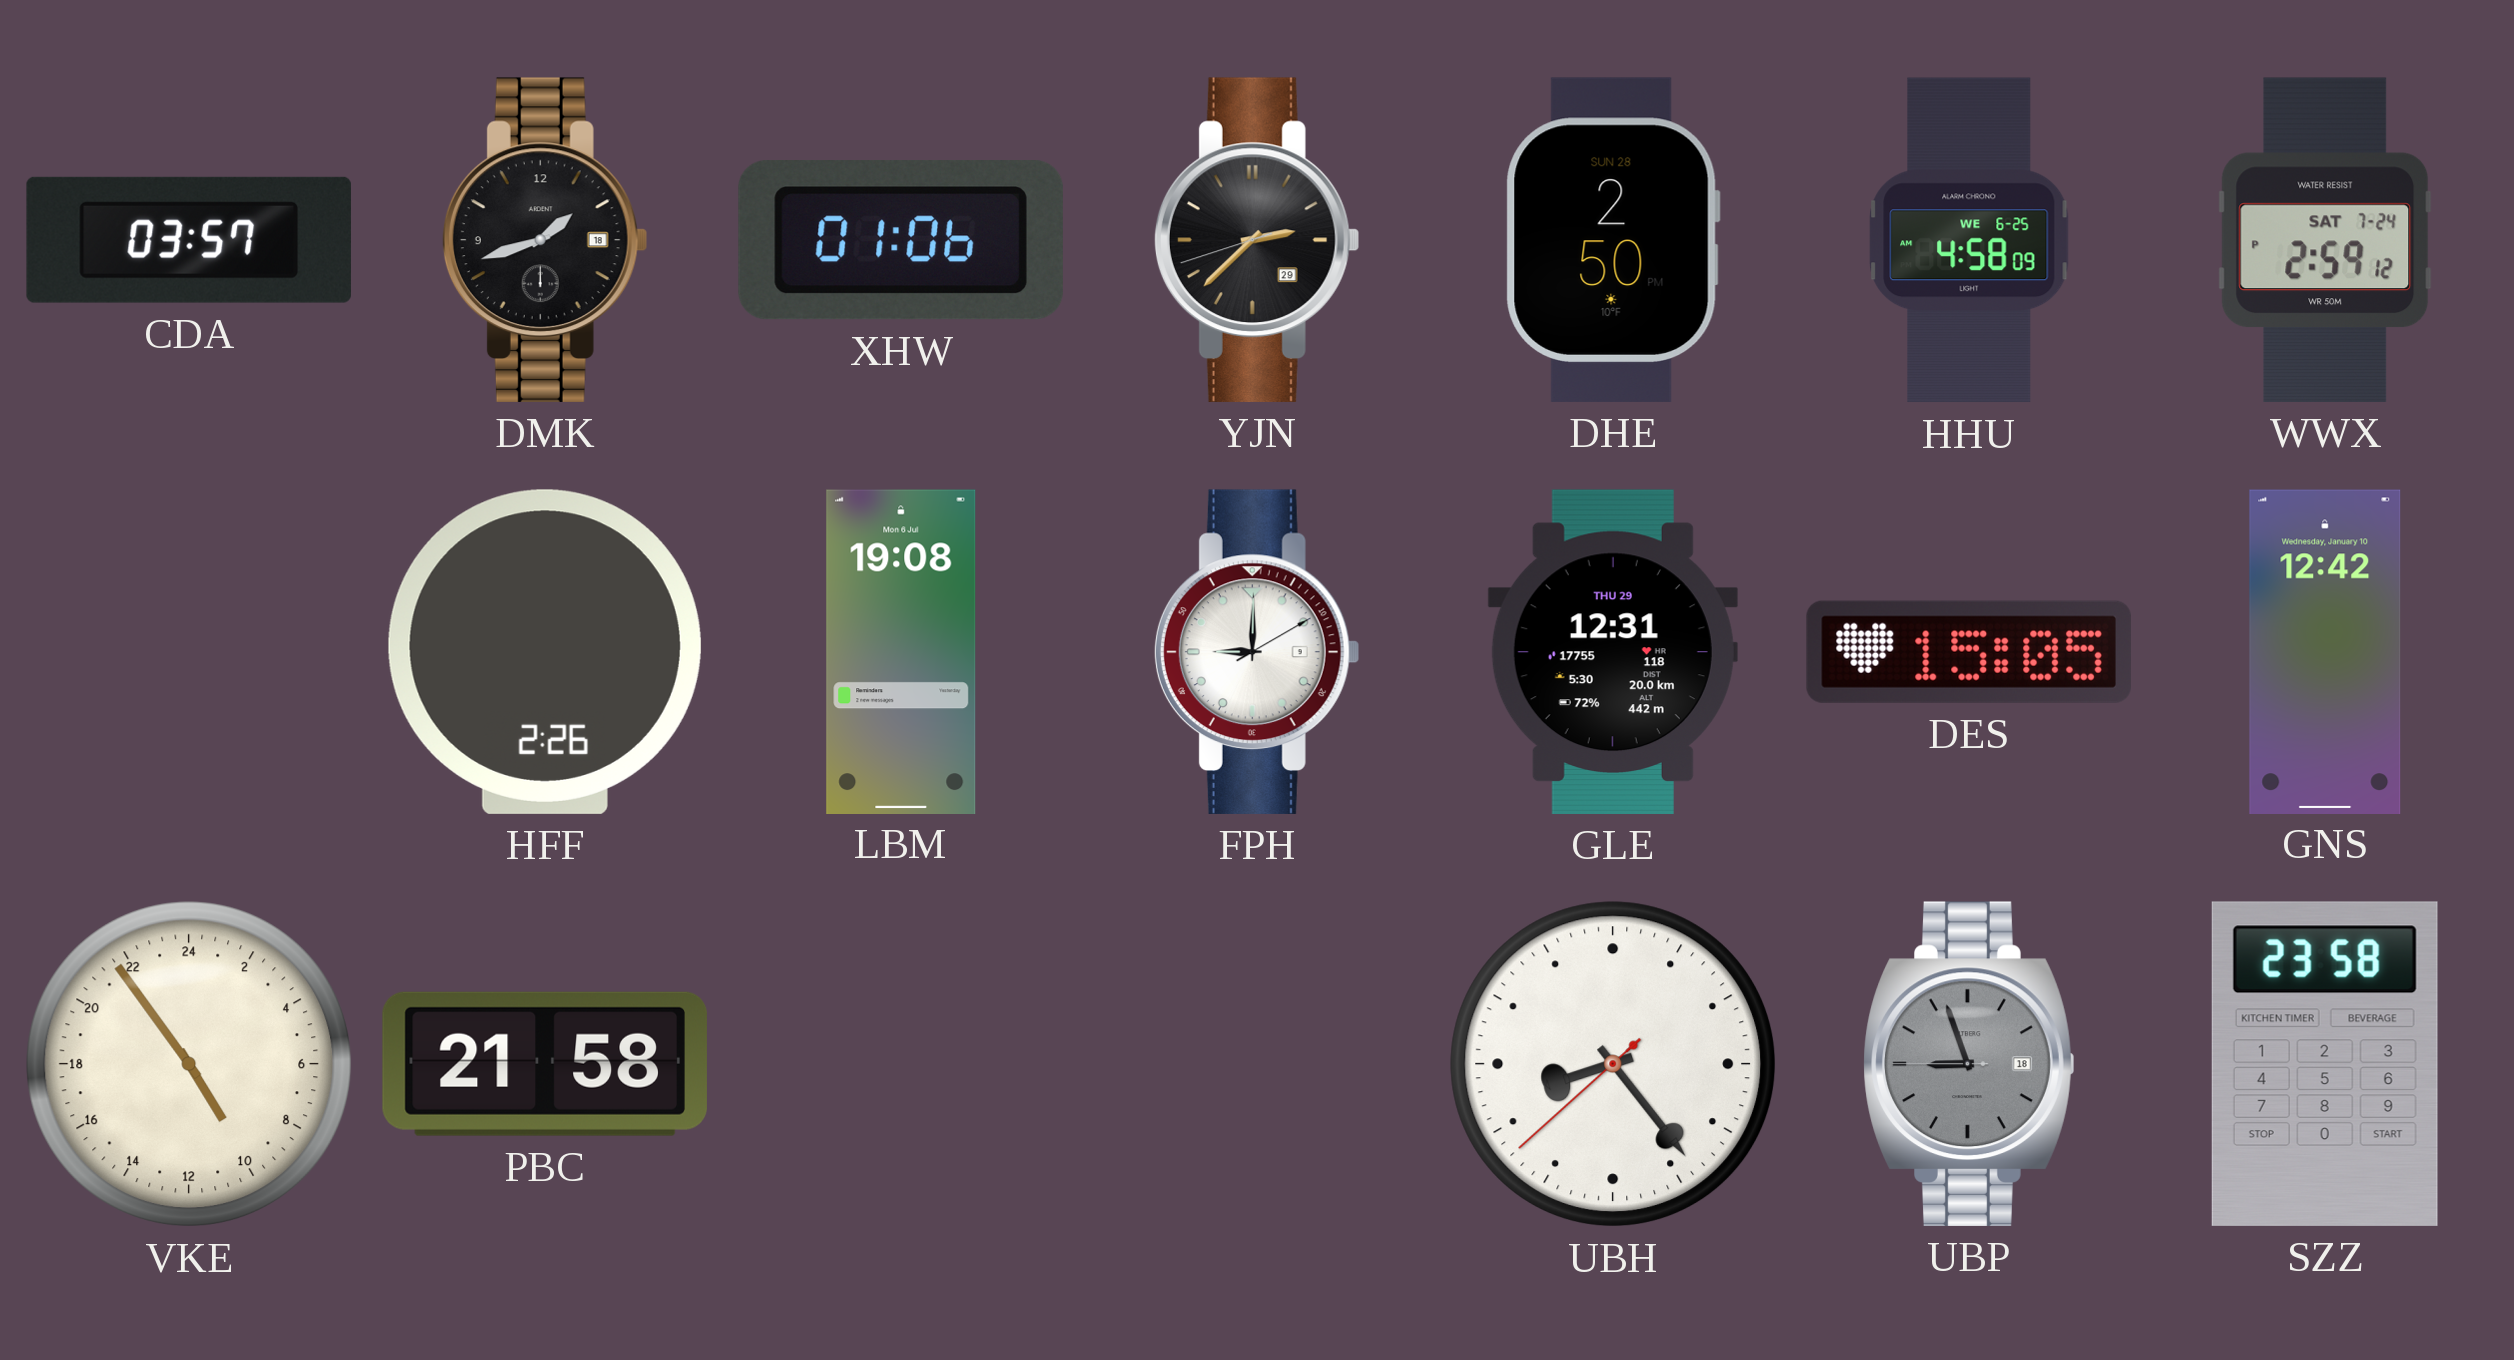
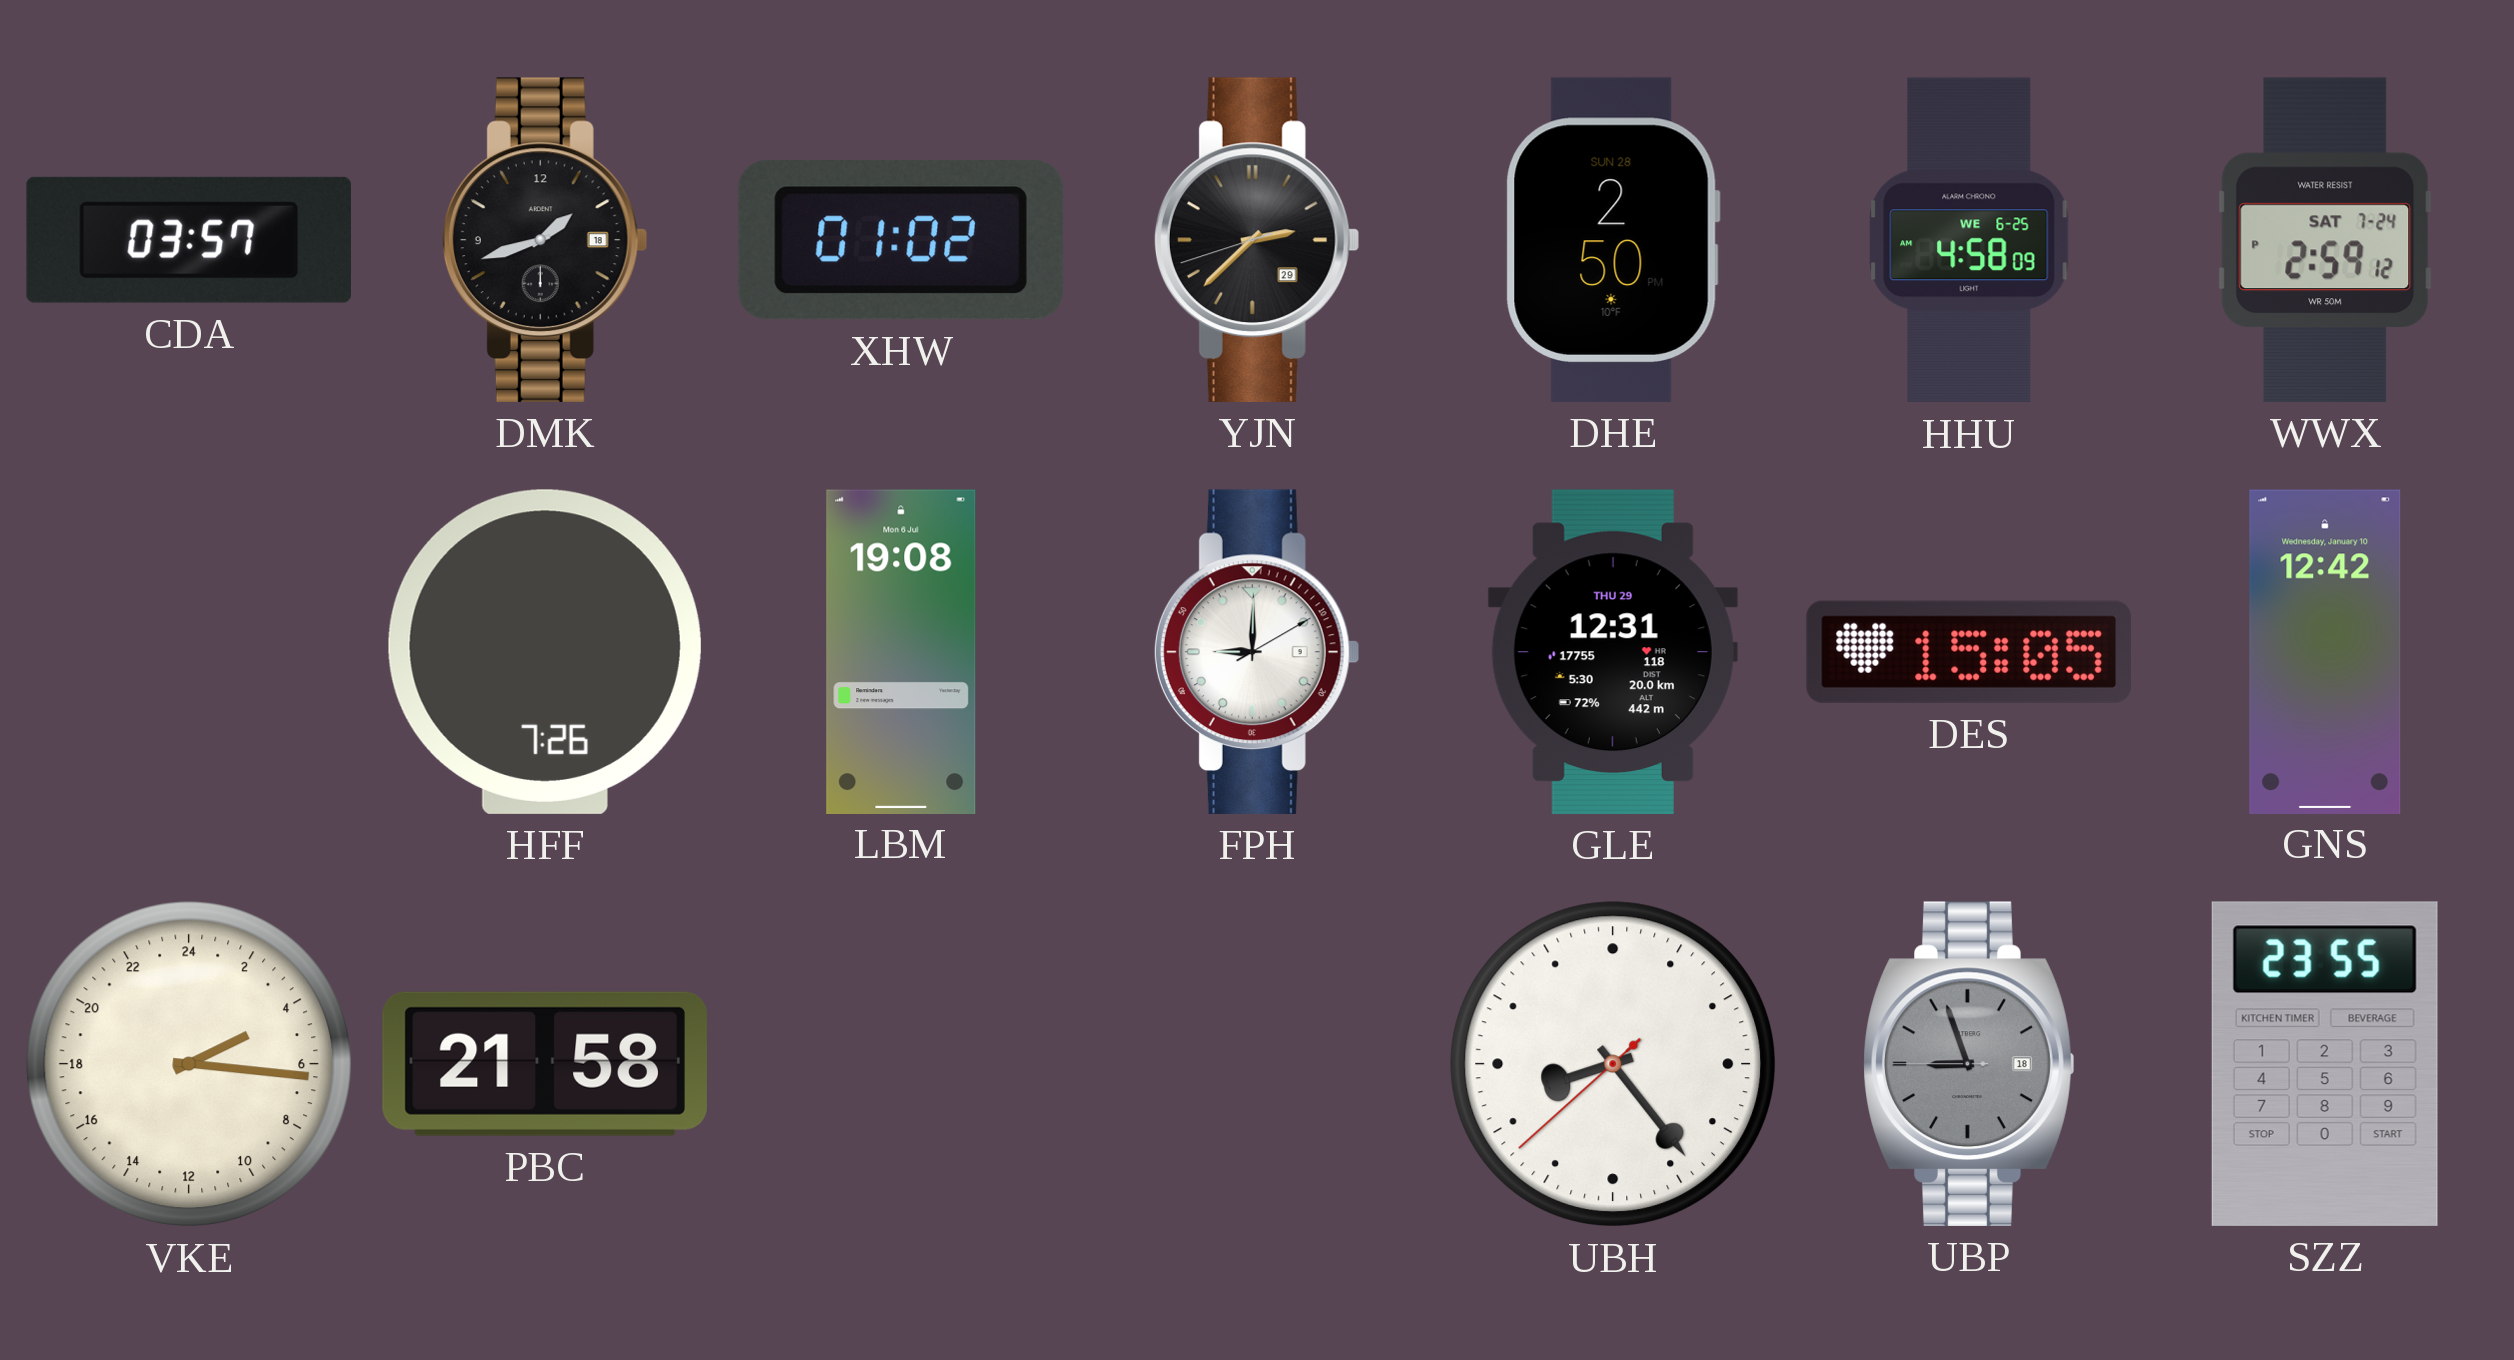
XHW: 01:06 -> 01:02 (901, 240)
HFF: 2:26 -> 7:26 (545, 652)
VKE: 9:54 -> 4:16 (189, 1064)
SZZ: 23:58 -> 23:55 (2325, 1064)
